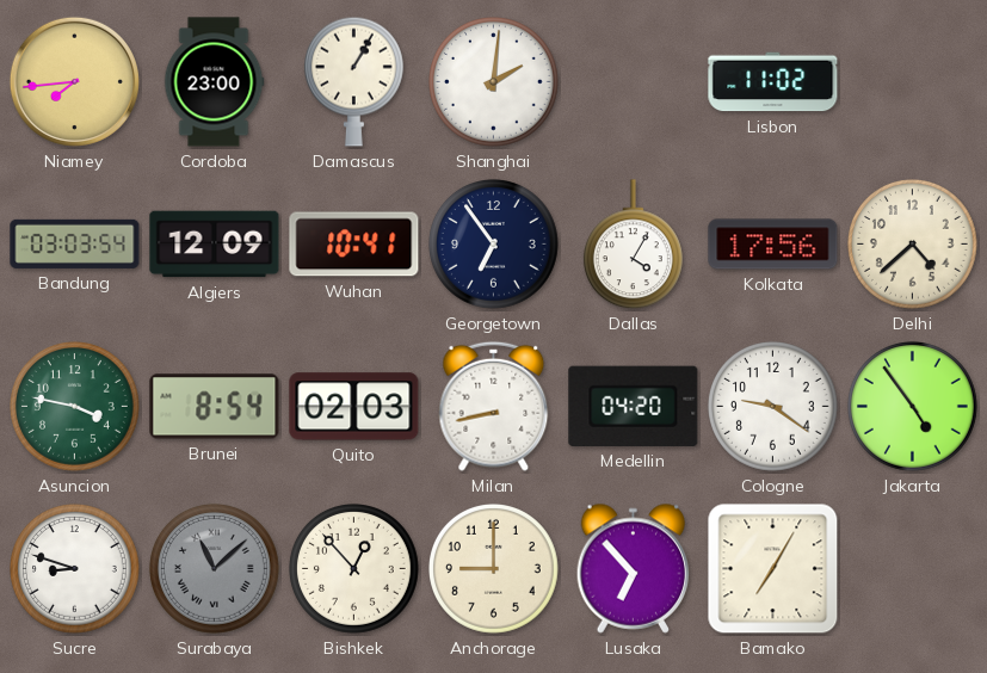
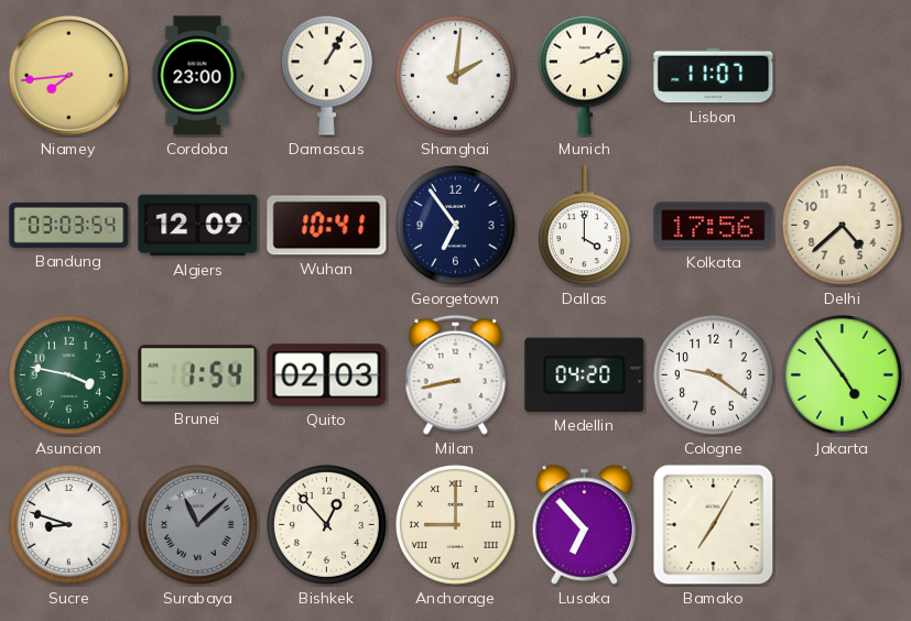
Munich: none -> 2:11 (584, 75)
Lisbon: 11:02 -> 11:07 (714, 76)
Dallas: 4:05 -> 4:00 (584, 226)
Brunei: 8:54 -> 1:54 (198, 375)
Anchorage numerals: Arabic -> Roman (456, 525)
